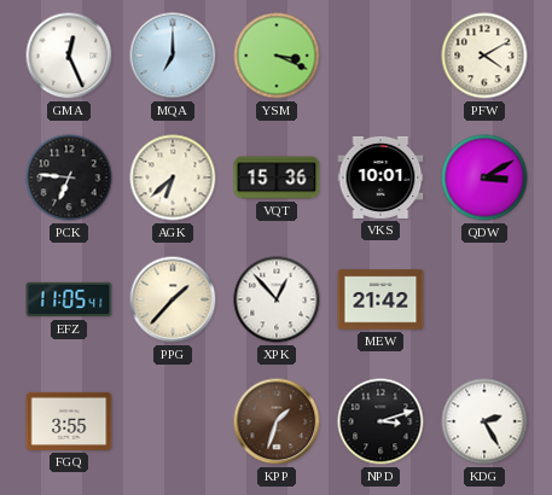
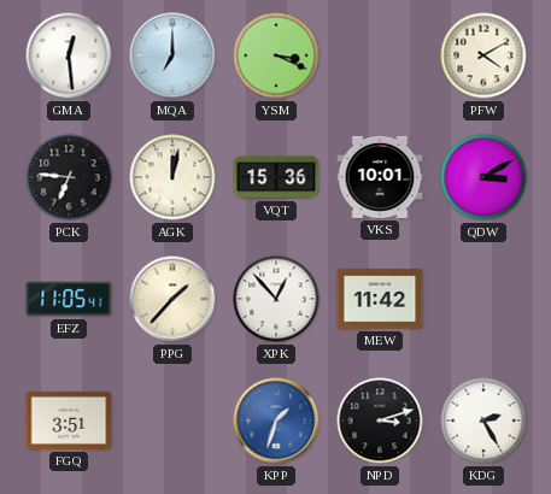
GMA: 12:26 -> 12:29 (69, 55)
AGK: 6:38 -> 12:02 (172, 177)
MEW: 21:42 -> 11:42 (380, 299)
FGQ: 3:55 -> 3:51 (69, 421)
KPP dial: brown -> blue (276, 421)
